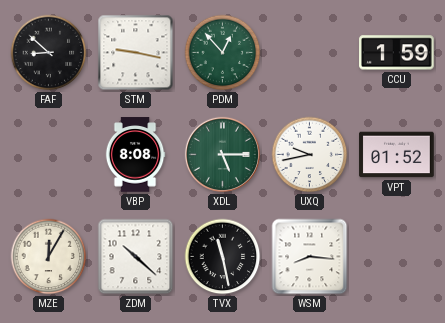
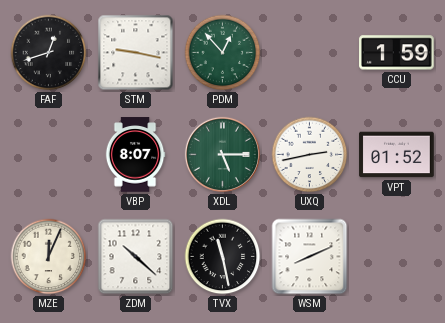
FAF: 8:52 -> 12:42 (49, 53)
VBP: 8:08 -> 8:07 (135, 155)
UXQ: 9:43 -> 2:43 (310, 155)
MZE: 12:05 -> 12:04 (49, 257)
WSM: 8:16 -> 8:11 (310, 257)
